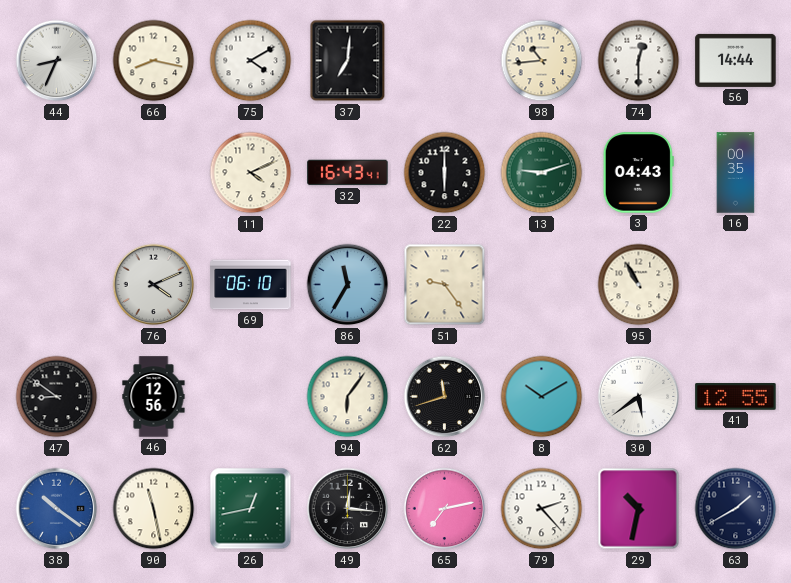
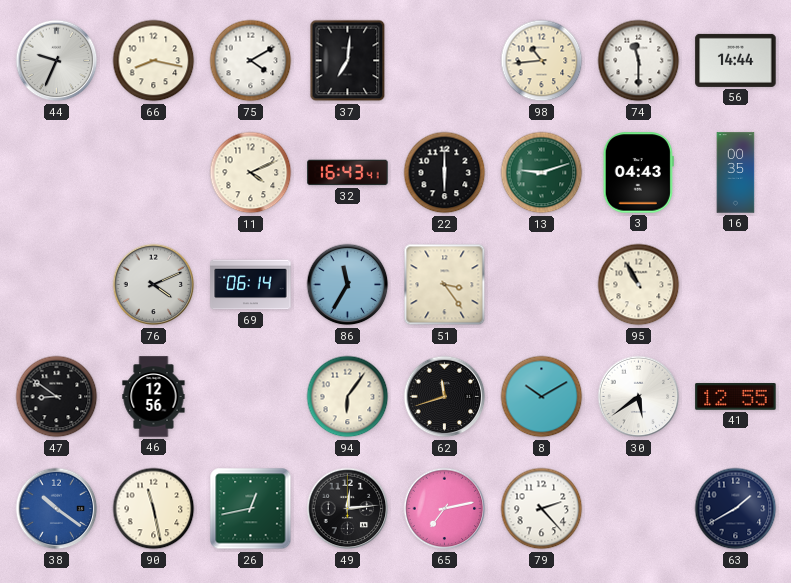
44: 8:34 -> 9:34 (57, 61)
74: 12:30 -> 11:30 (639, 61)
69: 06:10 -> 06:14 (251, 285)
51: 9:24 -> 3:24 (445, 285)
49: 12:16 -> 12:14 (348, 509)
29: 10:32 -> none (639, 509)
